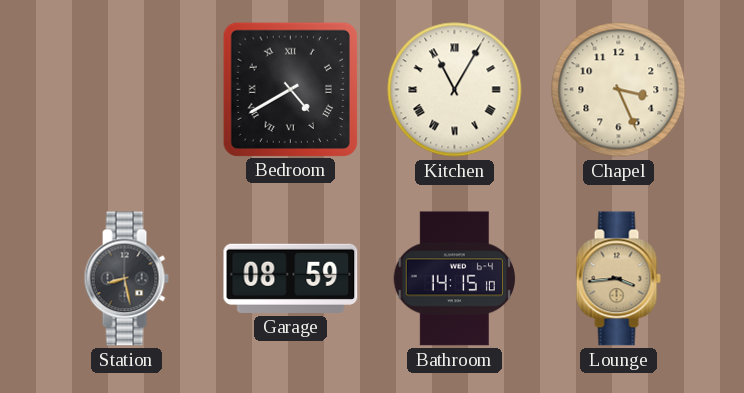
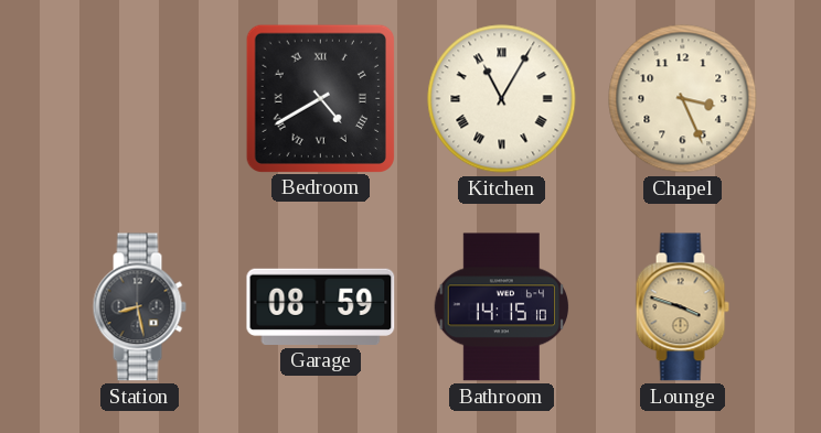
Lounge: 3:44 -> 3:48 (682, 307)
